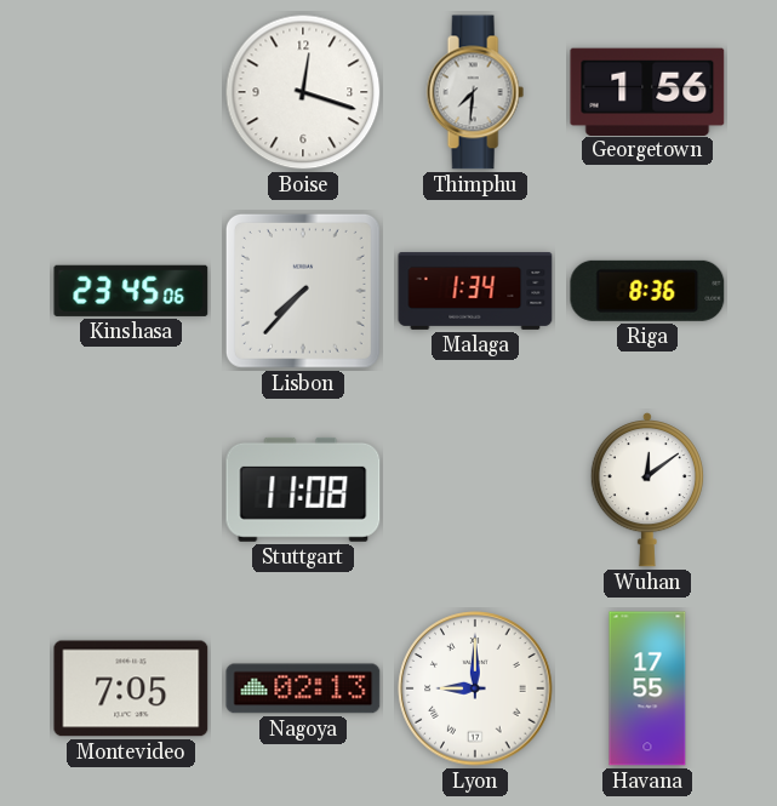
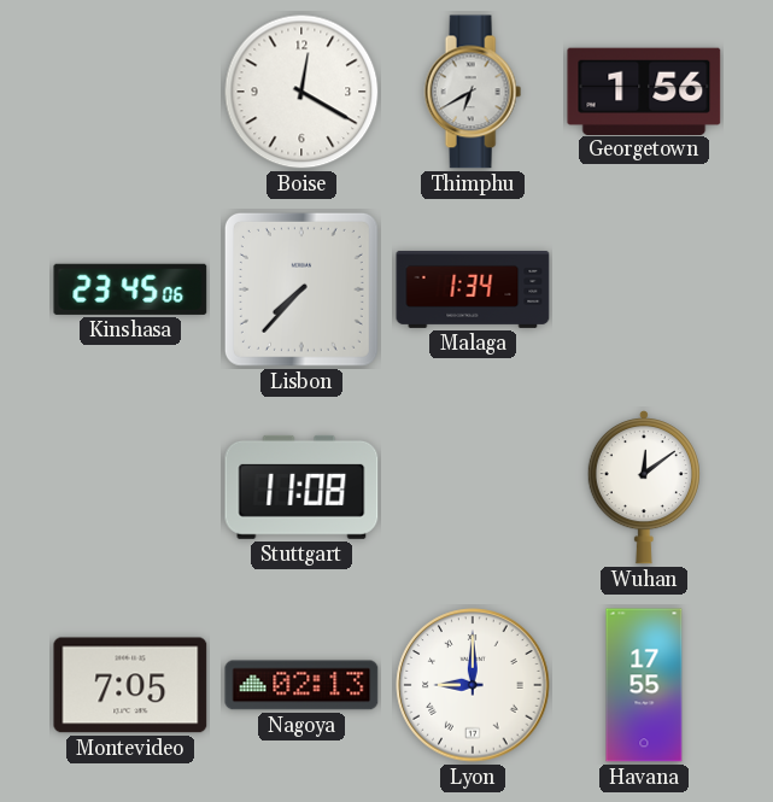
Boise: 12:18 -> 12:20 (301, 92)
Thimphu: 7:31 -> 6:40 (473, 92)
Riga: 8:36 -> none (647, 291)
